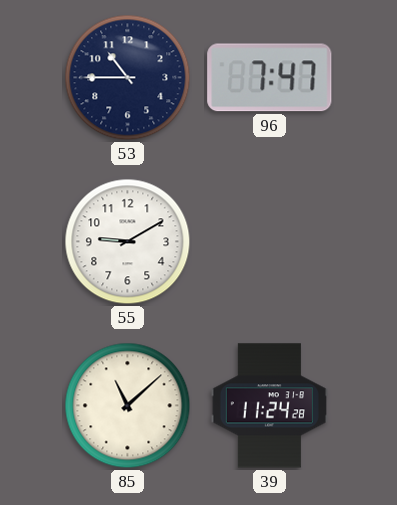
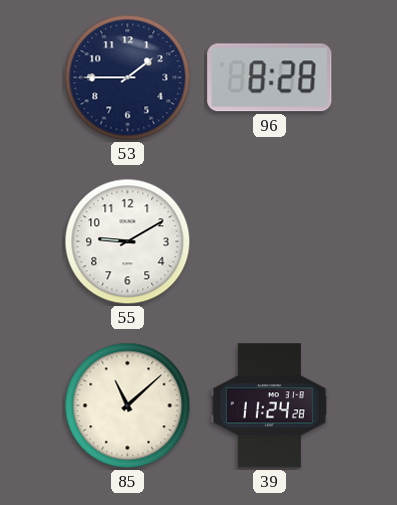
53: 10:45 -> 1:45 (128, 78)
96: 7:47 -> 8:28 (270, 78)
